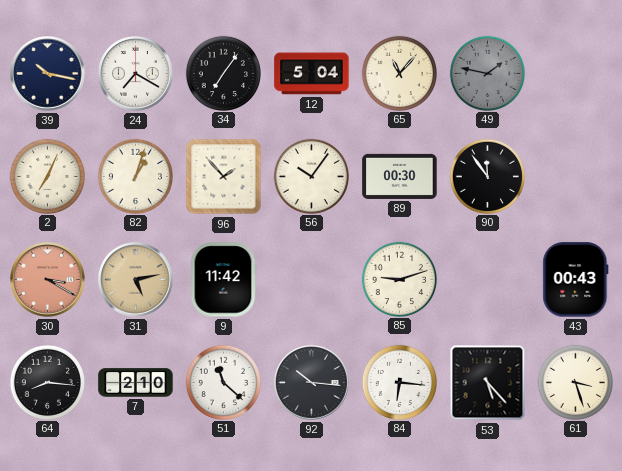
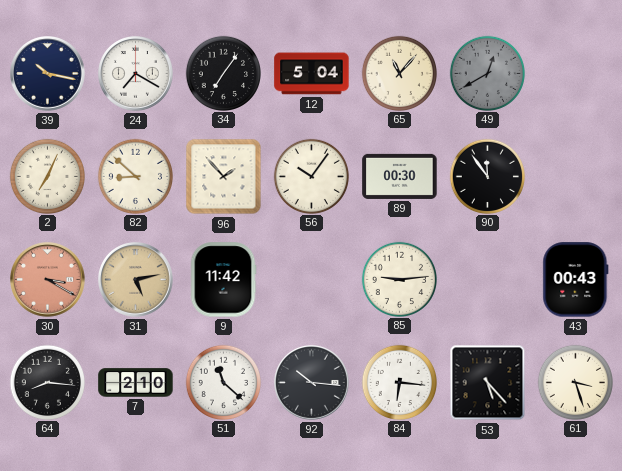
49: 1:47 -> 12:40 (487, 73)
82: 1:03 -> 8:52 (135, 176)
85: 9:12 -> 9:14 (399, 279)
